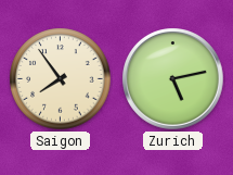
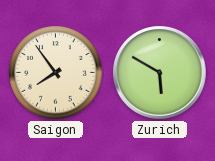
Zurich: 5:13 -> 5:50 (160, 73)
